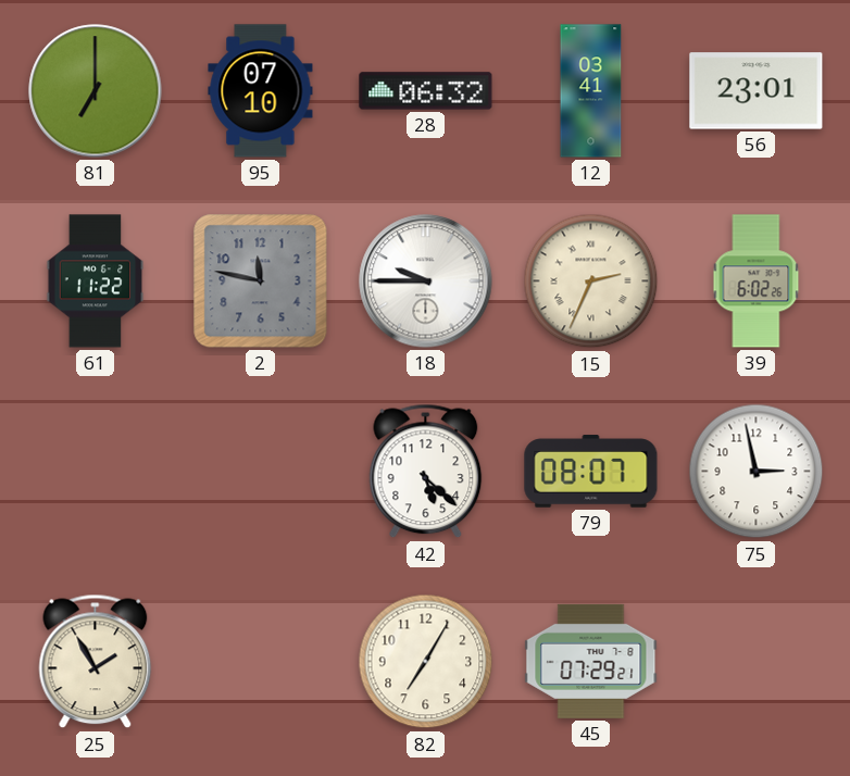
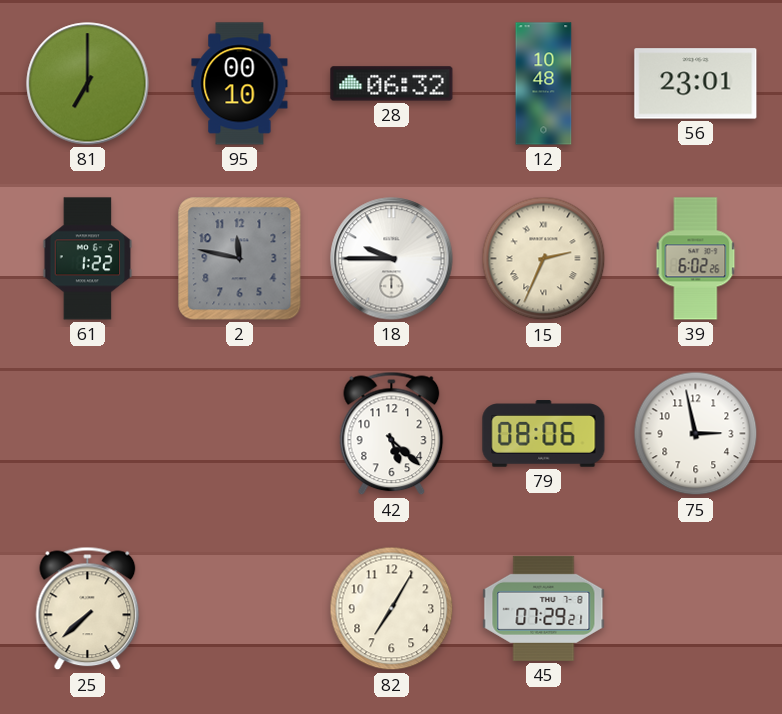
95: 07:10 -> 00:10 (240, 84)
12: 03:41 -> 10:48 (544, 84)
61: 11:22 -> 1:22 (88, 259)
79: 08:07 -> 08:06 (544, 434)
25: 1:55 -> 7:38 (88, 609)
